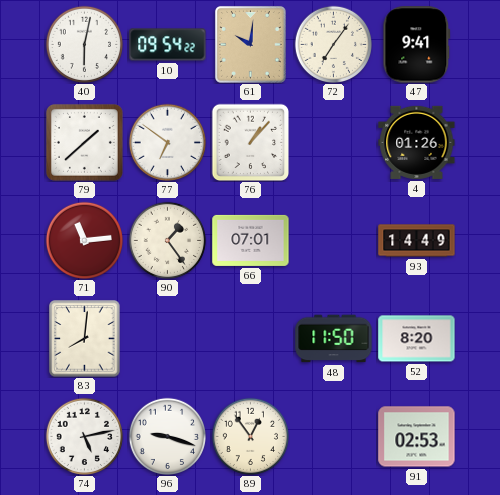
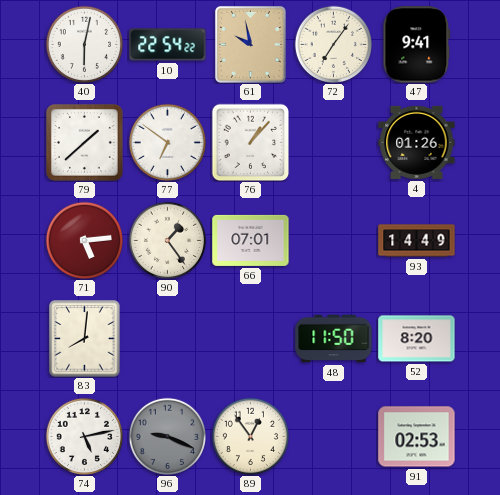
10: 09:54 -> 22:54 (168, 45)
61: 10:01 -> 9:58 (250, 44)
71: 11:14 -> 5:14 (84, 240)
96: 9:18 -> 9:19 (167, 436)
96 dial: white -> grey (167, 436)
